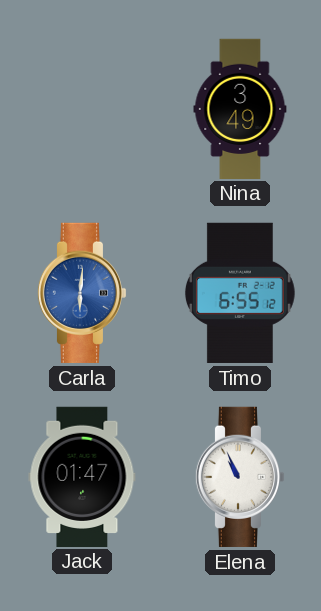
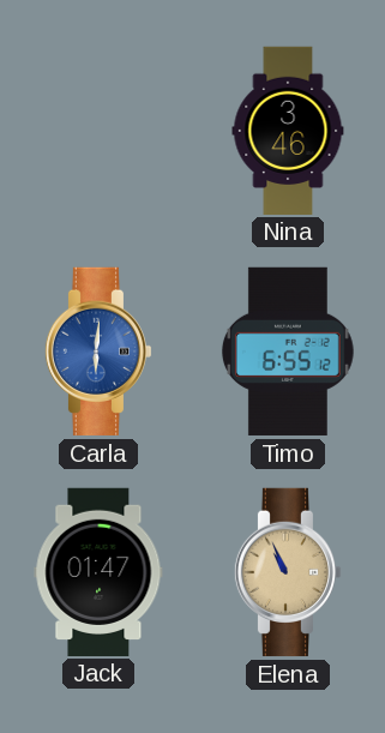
Nina: 3:49 -> 3:46 (288, 130)
Elena dial: white -> champagne (288, 572)
